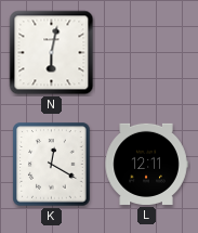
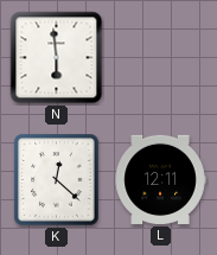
N: 6:02 -> 5:59 (57, 58)
K: 12:20 -> 12:22 (57, 180)
